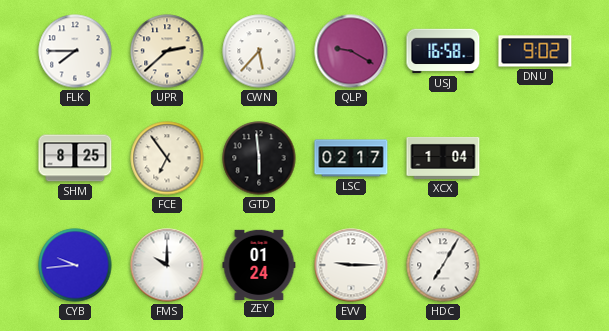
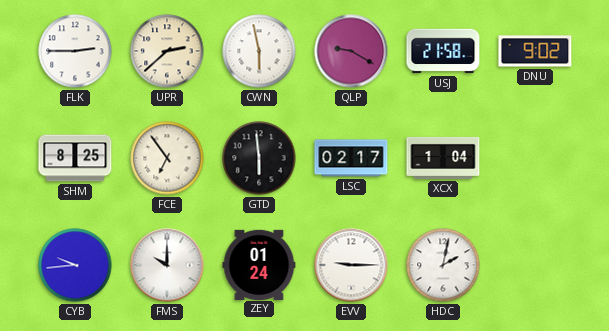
FLK: 7:45 -> 2:45 (75, 51)
CWN: 5:37 -> 5:58 (259, 51)
USJ: 16:58 -> 21:58 (443, 51)
HDC: 7:05 -> 2:02 (443, 265)
